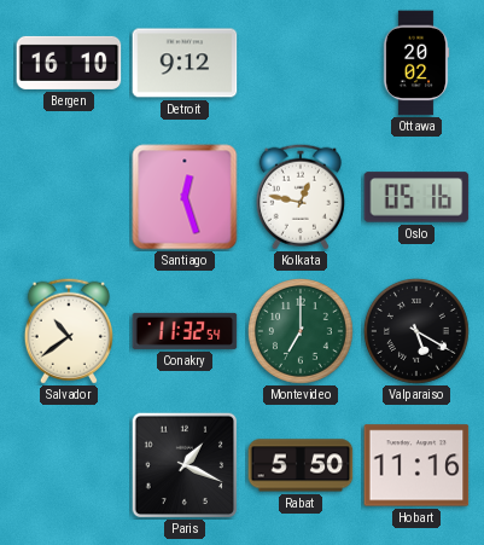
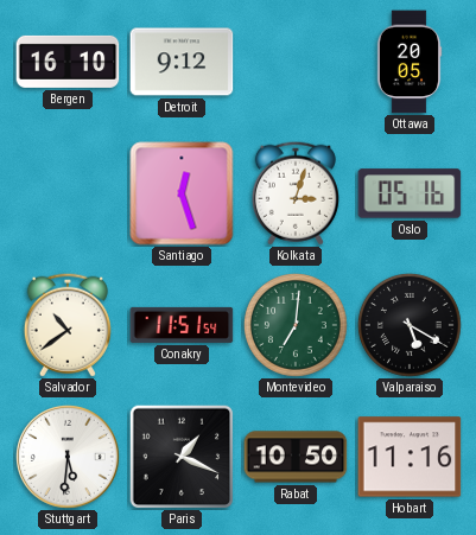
Ottawa: 20:02 -> 20:05 (410, 62)
Kolkata: 12:47 -> 3:03 (296, 193)
Conakry: 11:32 -> 11:51 (182, 325)
Montevideo: 7:00 -> 7:01 (296, 325)
Stuttgart: none -> 5:31 (69, 458)
Rabat: 5:50 -> 10:50 (296, 457)
